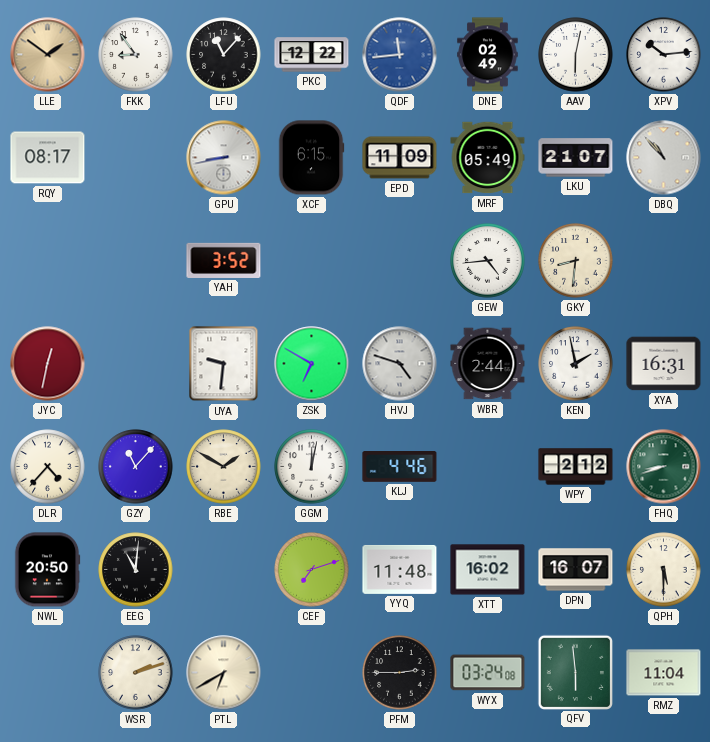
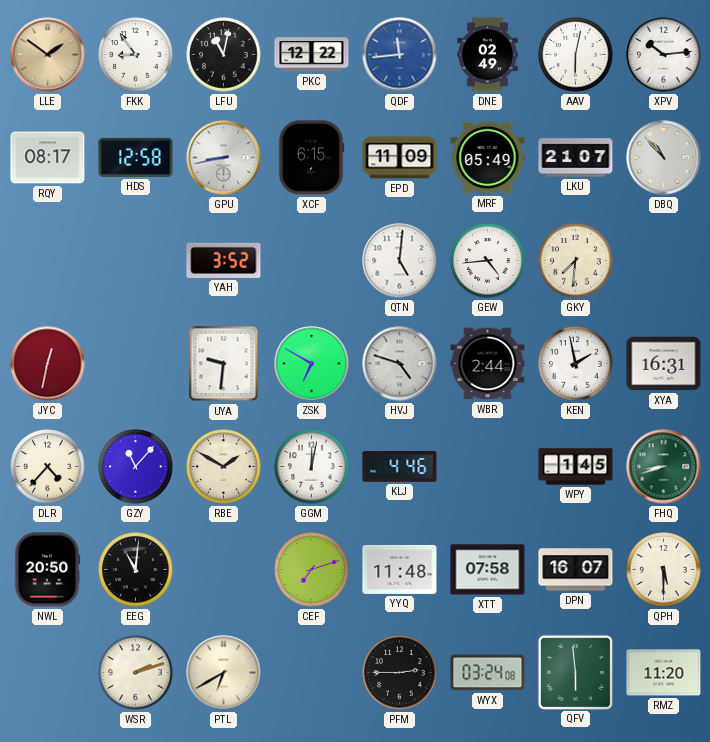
LFU: 11:07 -> 11:02 (224, 55)
HDS: none -> 12:58 (136, 157)
QTN: none -> 5:01 (400, 261)
GKY: 8:31 -> 7:31 (576, 261)
WPY: 2:12 -> 1:45 (576, 467)
XTT: 16:02 -> 07:58 (488, 570)
RMZ: 11:04 -> 11:20 (664, 673)
